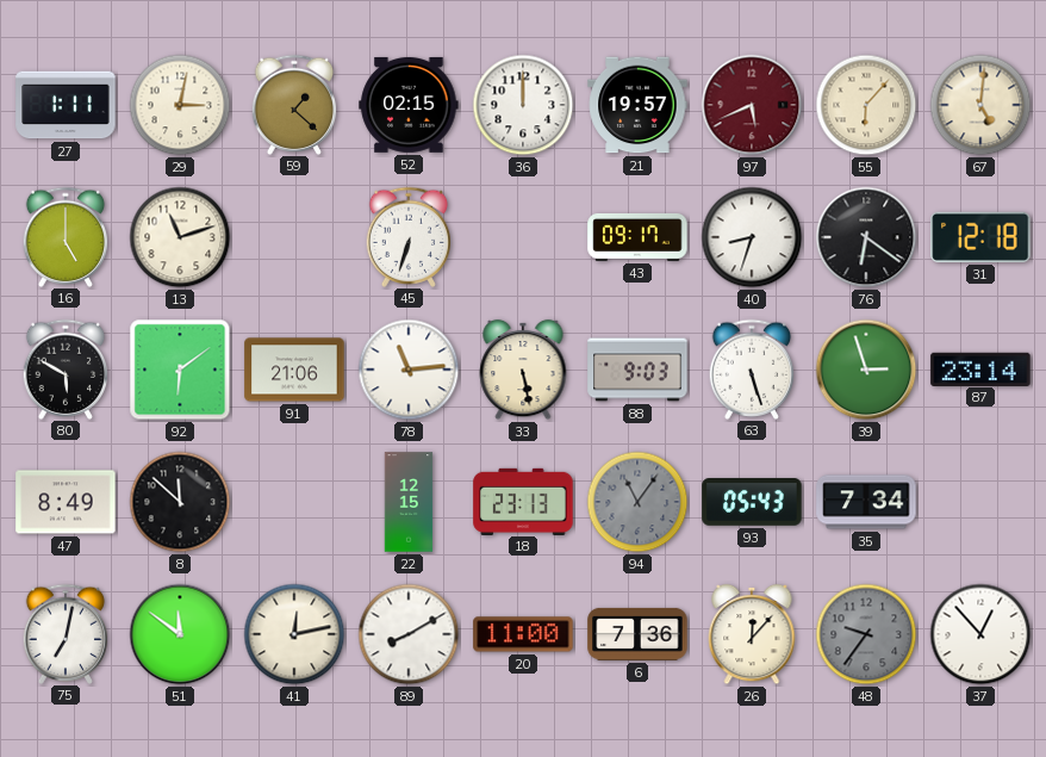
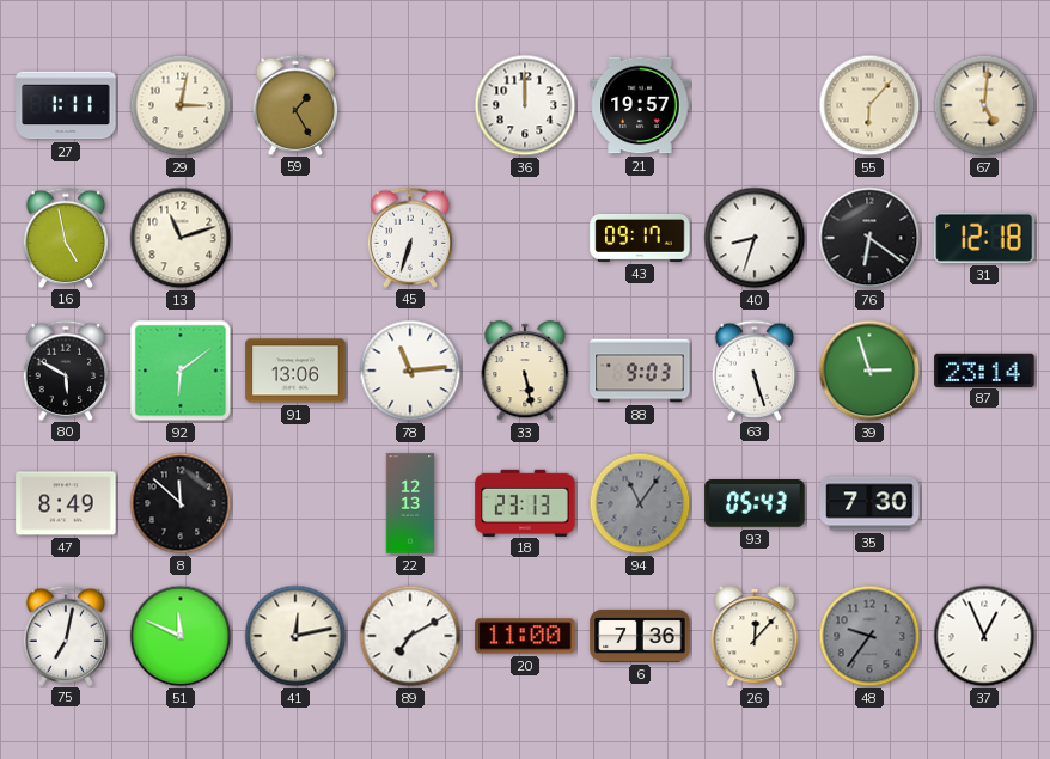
59: 1:22 -> 1:25 (295, 104)
52: 02:15 -> none (409, 105)
97: 5:41 -> none (752, 105)
16: 5:00 -> 4:58 (66, 237)
91: 21:06 -> 13:06 (295, 371)
22: 12:15 -> 12:13 (410, 503)
35: 7:34 -> 7:30 (869, 503)
51: 11:51 -> 11:49 (181, 636)
89: 8:10 -> 7:10 (410, 636)
37: 12:53 -> 12:56 (984, 636)
